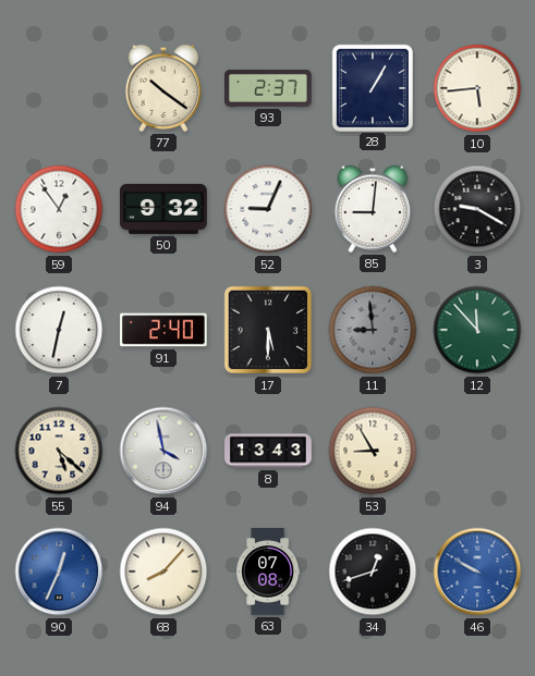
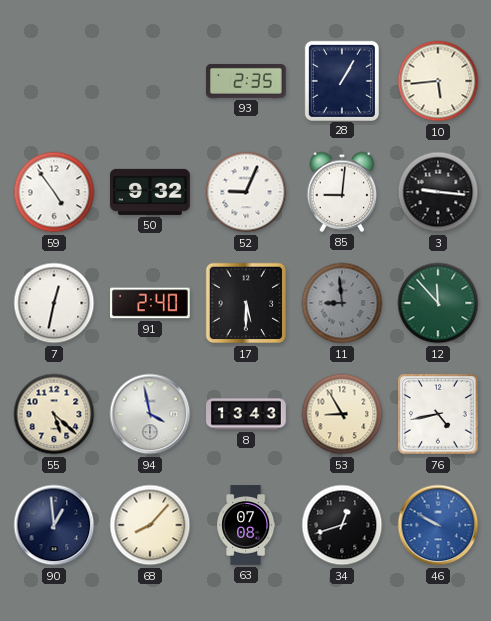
77: 10:21 -> none (163, 88)
93: 2:37 -> 2:35 (247, 81)
59: 12:54 -> 4:54 (54, 192)
3: 9:20 -> 9:16 (438, 192)
76: none -> 4:43 (438, 414)
90: 12:34 -> 12:59 (54, 525)
90 dial: blue -> navy (54, 525)
